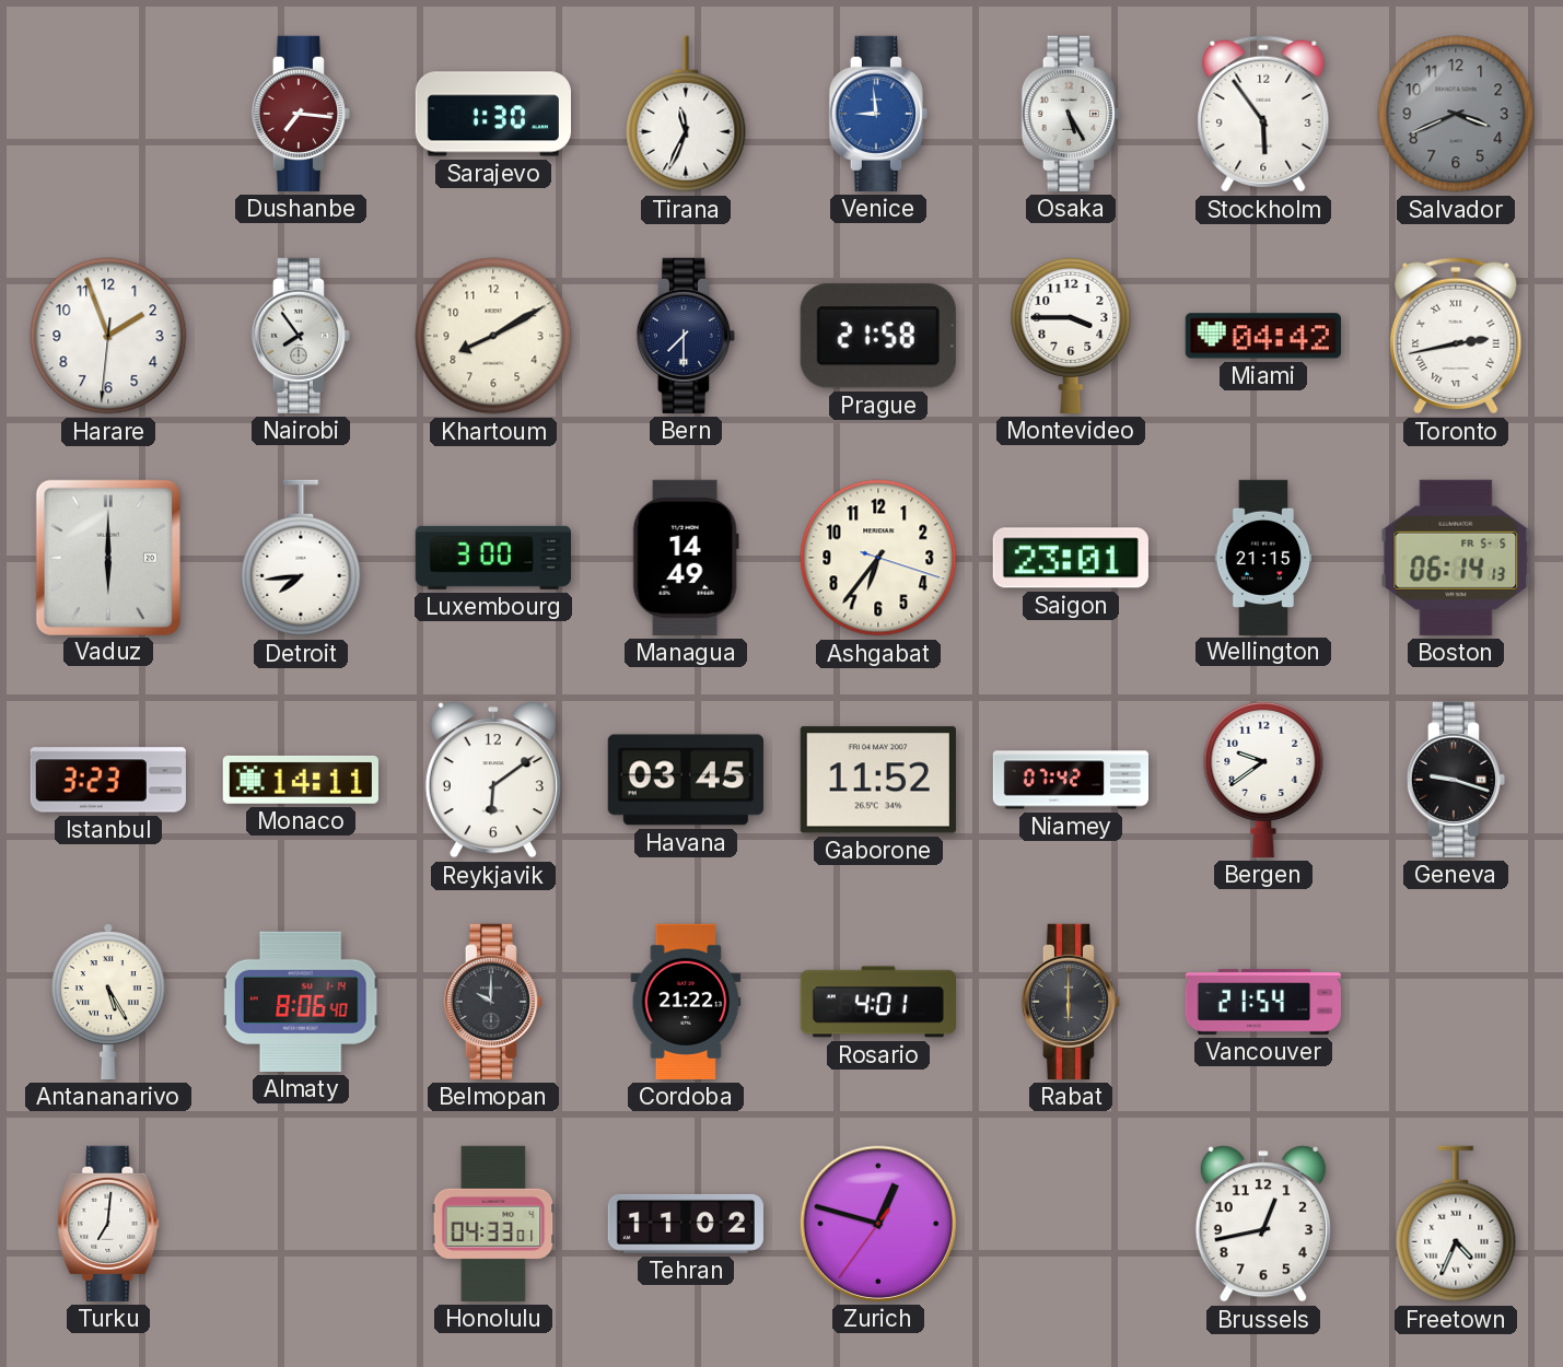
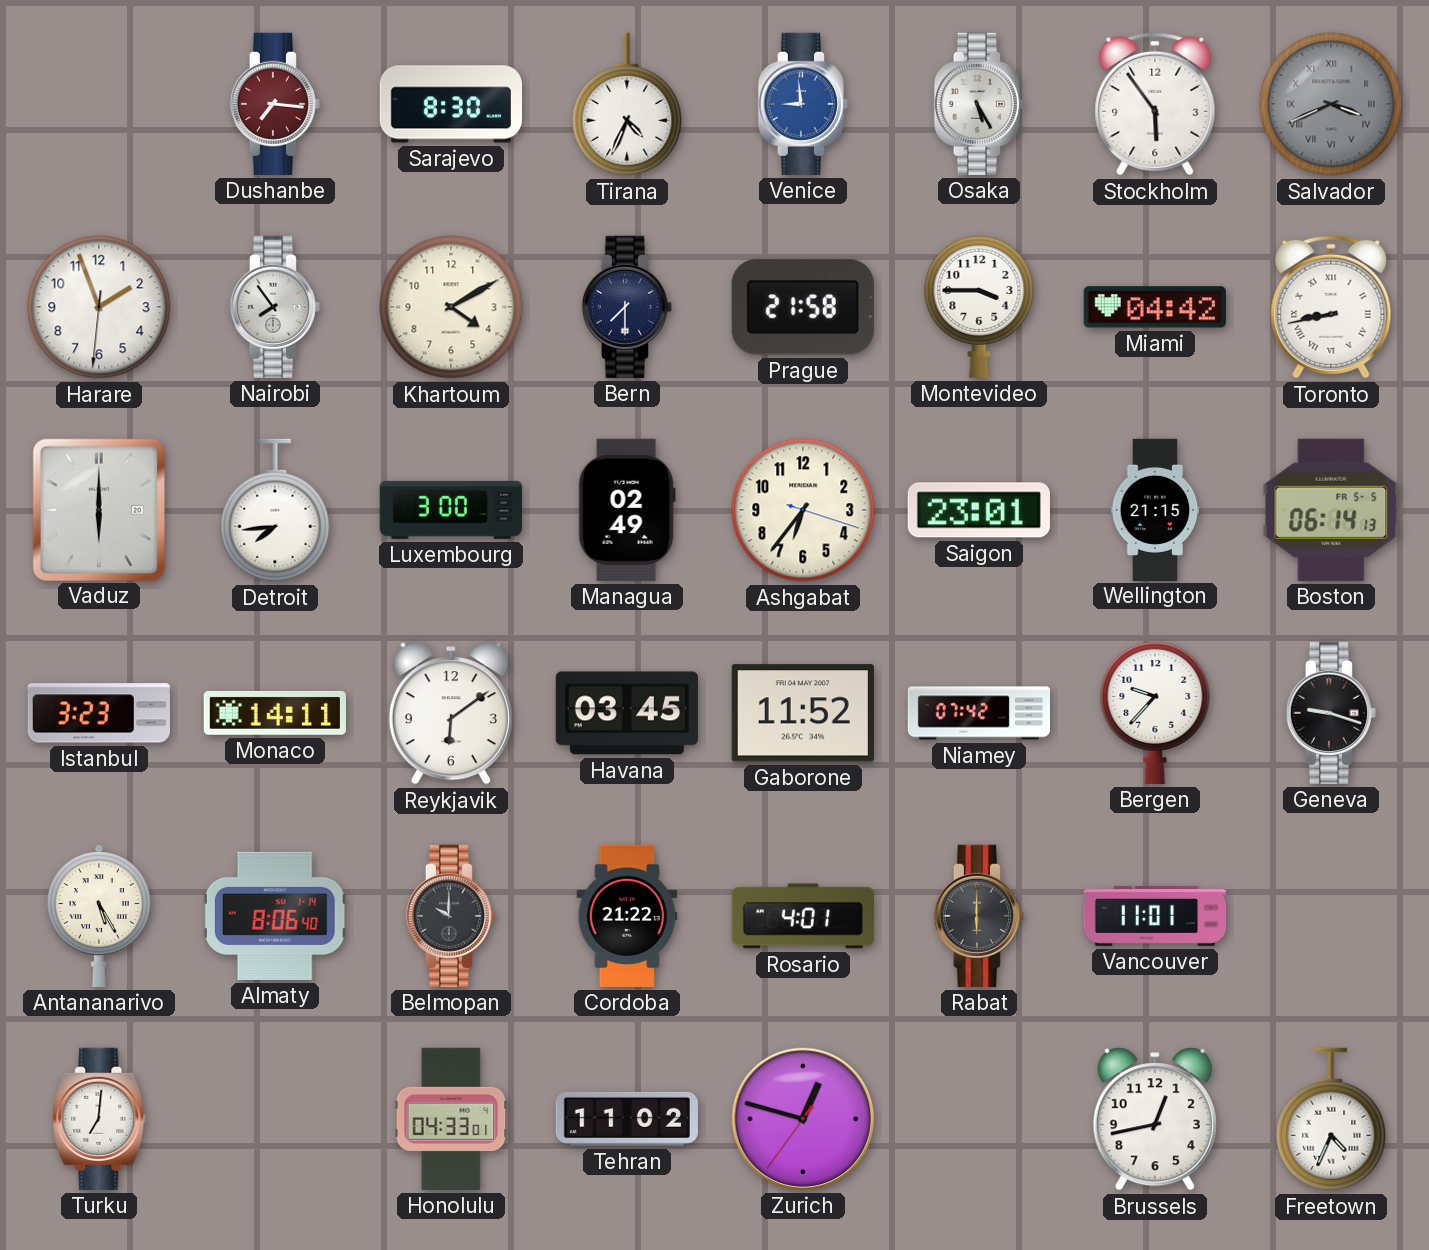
Sarajevo: 1:30 -> 8:30 (450, 104)
Tirana: 11:34 -> 4:34 (627, 104)
Salvador numerals: Arabic -> Roman (1331, 104)
Khartoum: 8:10 -> 4:10 (451, 307)
Toronto: 2:43 -> 8:43 (1331, 307)
Managua: 14:49 -> 02:49 (627, 510)
Bergen: 9:39 -> 9:37 (1155, 712)
Vancouver: 21:54 -> 11:01 (1154, 916)
